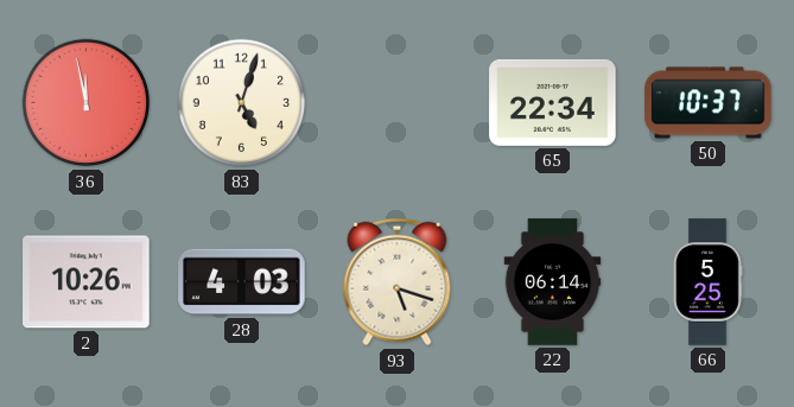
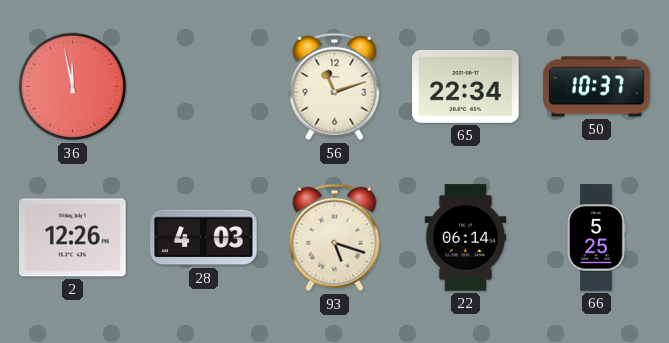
83: 5:03 -> none (242, 103)
56: none -> 11:12 (335, 87)
2: 10:26 -> 12:26 (73, 238)
